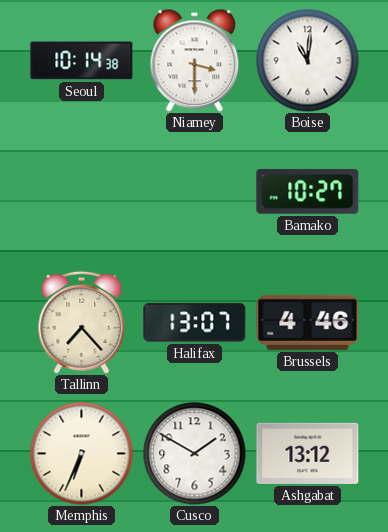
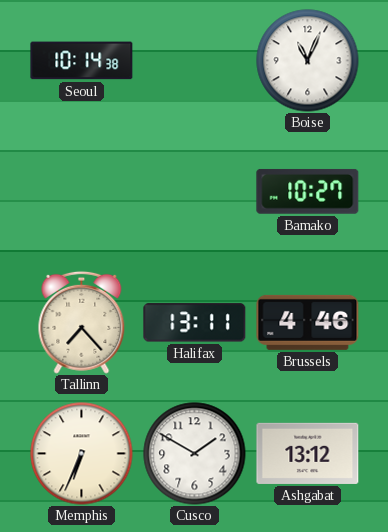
Niamey: 3:30 -> none (195, 60)
Boise: 11:01 -> 11:04 (308, 61)
Halifax: 13:07 -> 13:11 (195, 323)
